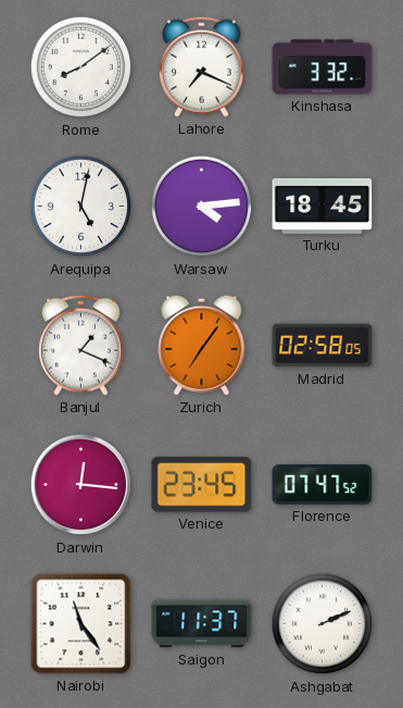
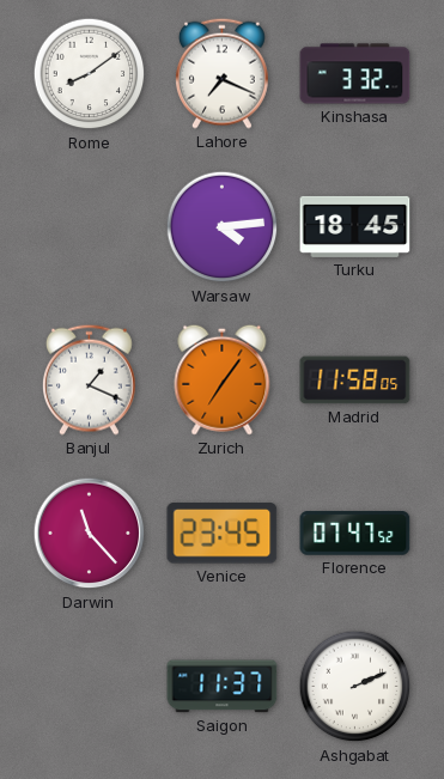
Arequipa: 5:02 -> none (81, 207)
Madrid: 02:58 -> 11:58 (355, 381)
Darwin: 12:16 -> 11:23 (90, 534)
Nairobi: 11:24 -> none (81, 624)
